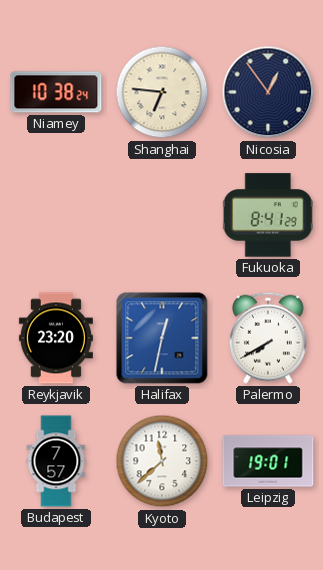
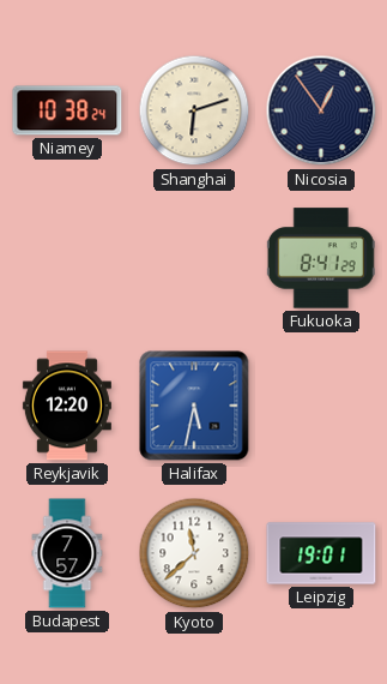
Shanghai: 6:46 -> 6:12 (194, 110)
Reykjavik: 23:20 -> 12:20 (67, 406)
Halifax: 12:32 -> 5:32 (194, 406)
Palermo: 7:40 -> none (268, 338)
